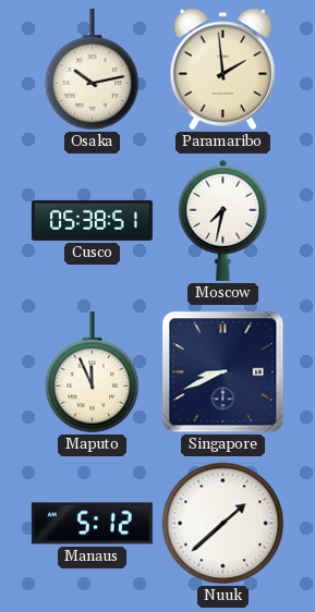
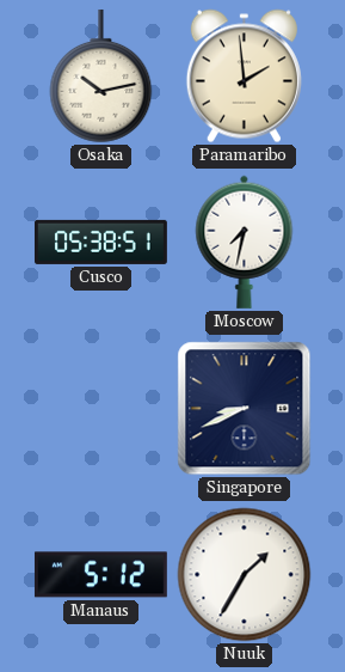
Maputo: 11:56 -> none (93, 372)
Nuuk: 1:38 -> 1:35 (245, 575)
